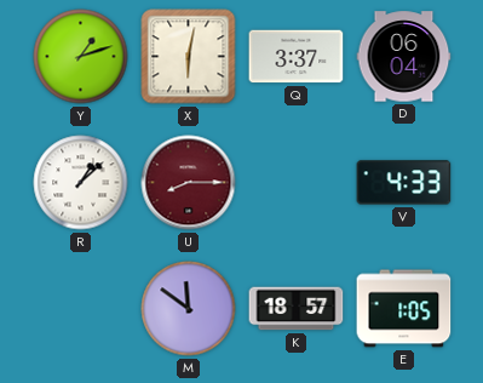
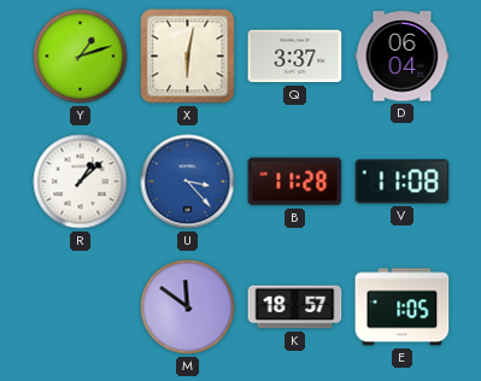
U: 8:15 -> 3:23 (188, 182)
U dial: burgundy -> blue (188, 182)
B: none -> 11:28 (295, 182)
V: 4:33 -> 11:08 (403, 182)
